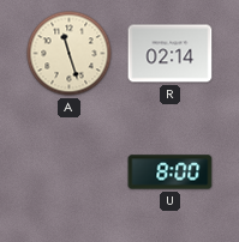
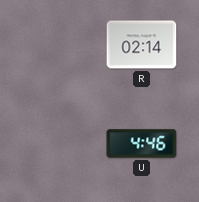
A: 11:27 -> none (70, 54)
U: 8:00 -> 4:46 (142, 144)
